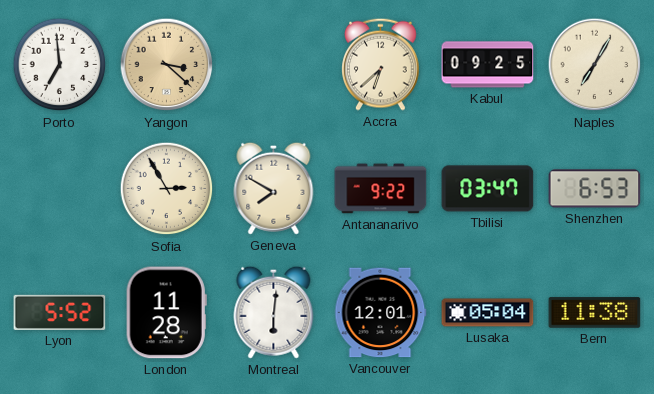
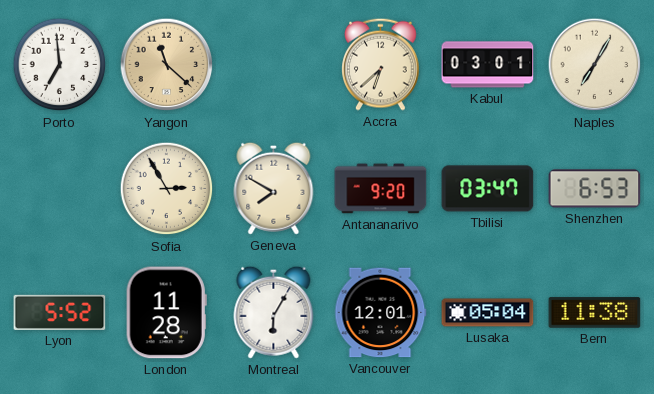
Yangon: 3:22 -> 11:22 (167, 65)
Kabul: 09:25 -> 03:01 (488, 65)
Antananarivo: 9:22 -> 9:20 (381, 189)
Montreal: 6:01 -> 6:05 (274, 312)
